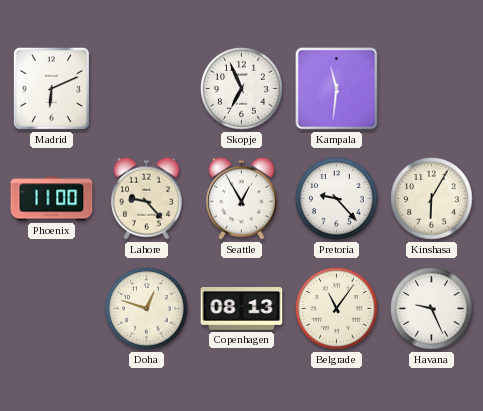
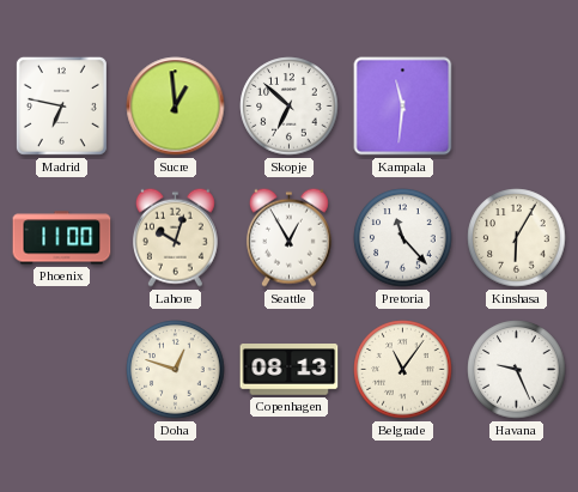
Madrid: 6:11 -> 6:47 (61, 105)
Sucre: none -> 12:59 (176, 107)
Skopje: 6:56 -> 6:52 (290, 107)
Lahore: 9:23 -> 10:03 (175, 237)
Pretoria: 9:23 -> 11:23 (403, 238)
